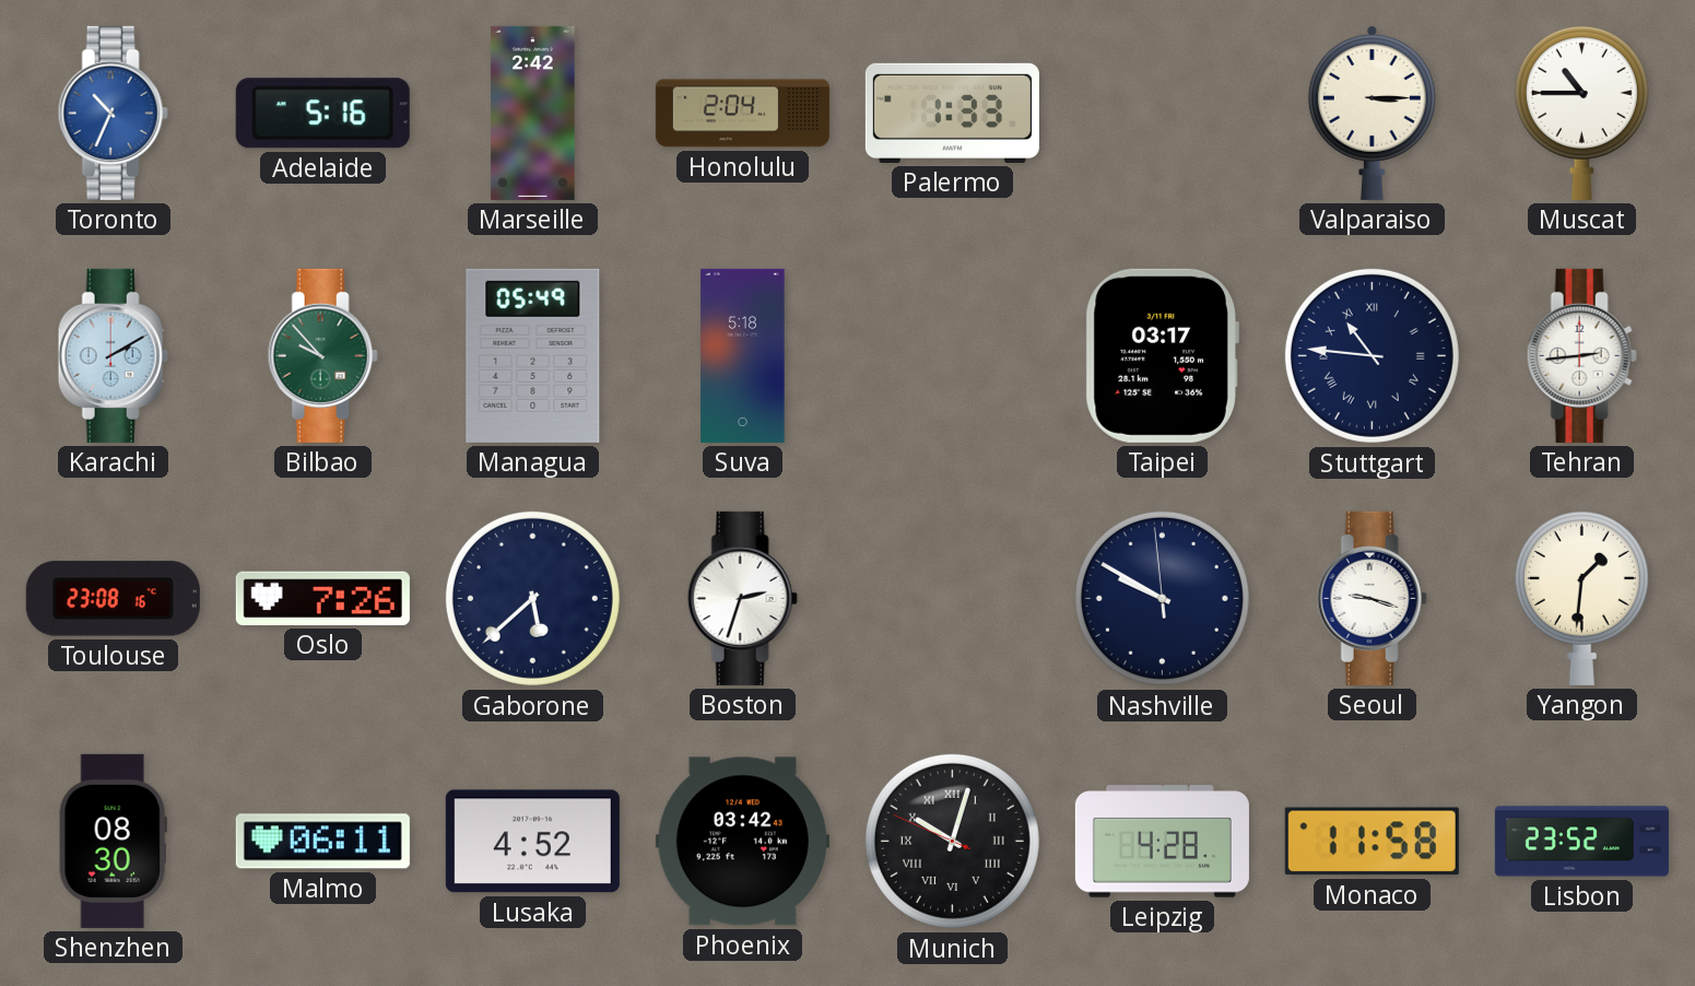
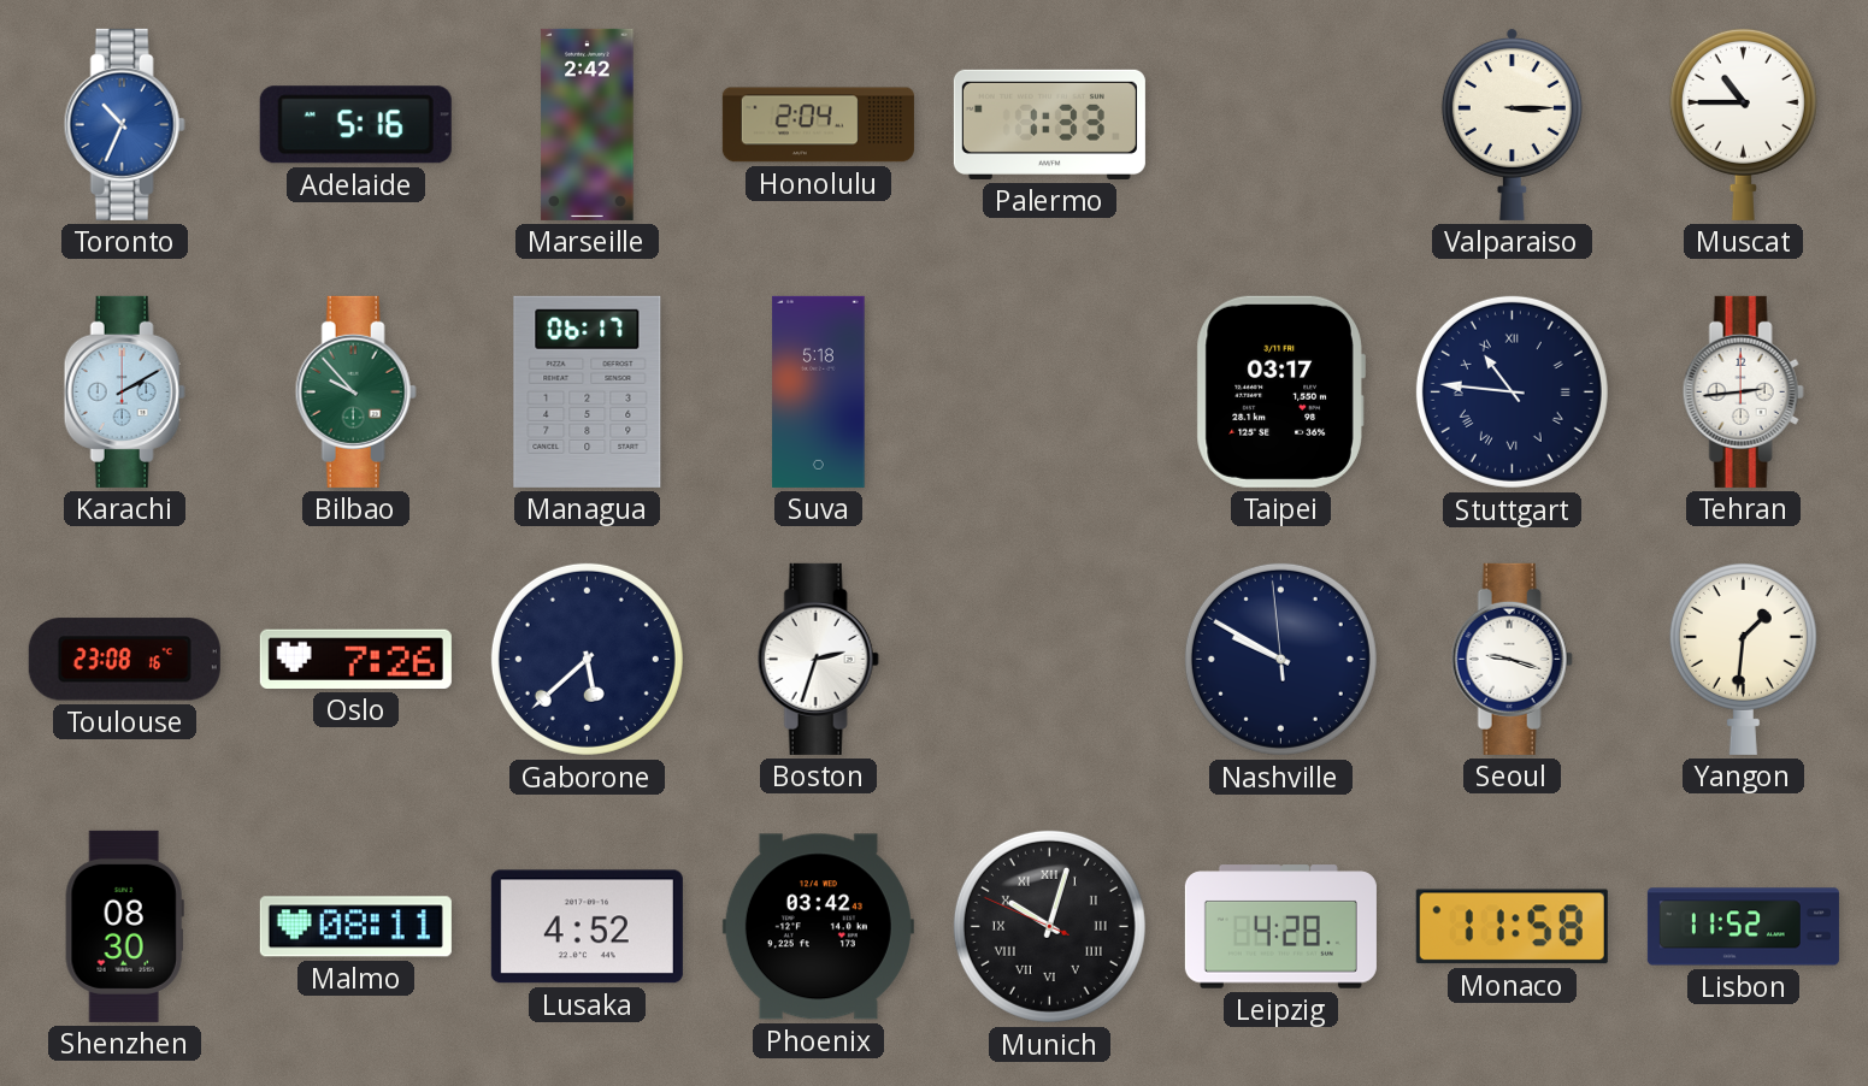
Managua: 05:49 -> 06:17 (588, 391)
Malmo: 06:11 -> 08:11 (355, 927)
Lisbon: 23:52 -> 11:52 (1743, 927)
